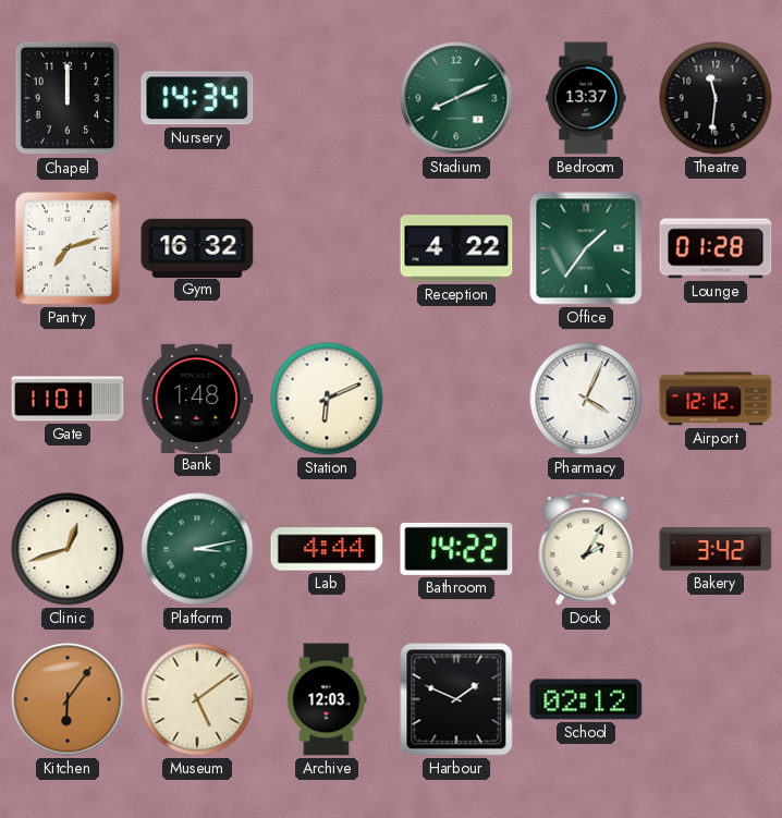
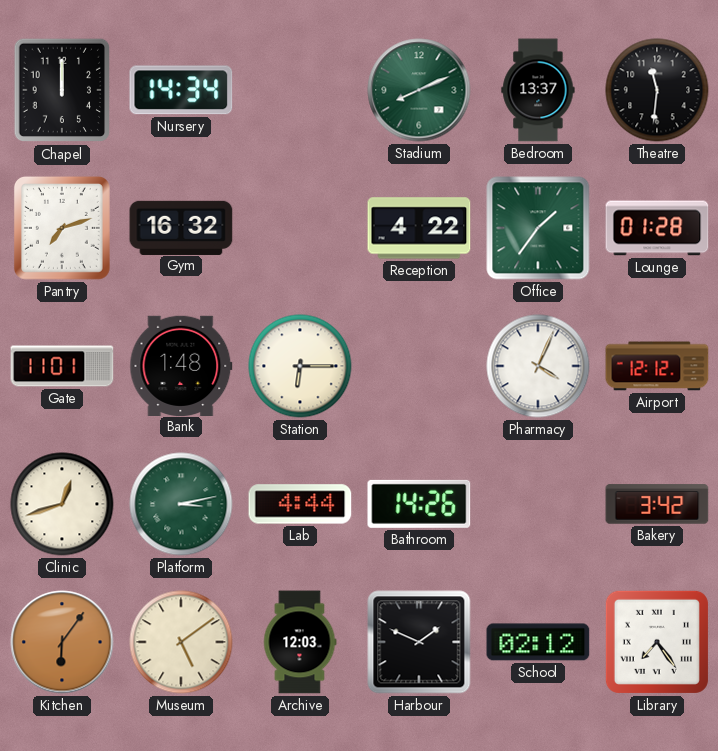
Station: 6:11 -> 6:15 (300, 366)
Bathroom: 14:22 -> 14:26 (419, 504)
Dock: 2:05 -> none (586, 549)
Library: none -> 7:24 (657, 642)
